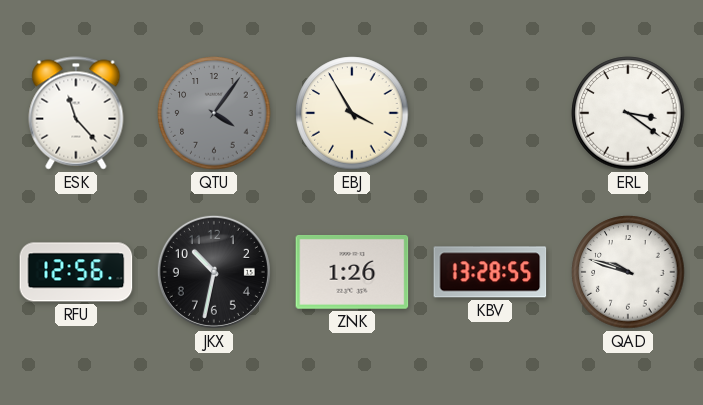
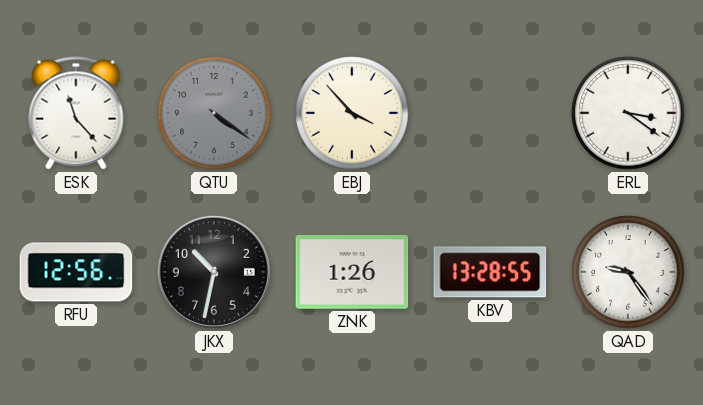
QTU: 4:06 -> 4:21 (214, 113)
EBJ: 3:55 -> 3:53 (352, 113)
QAD: 9:48 -> 9:24 (628, 272)
